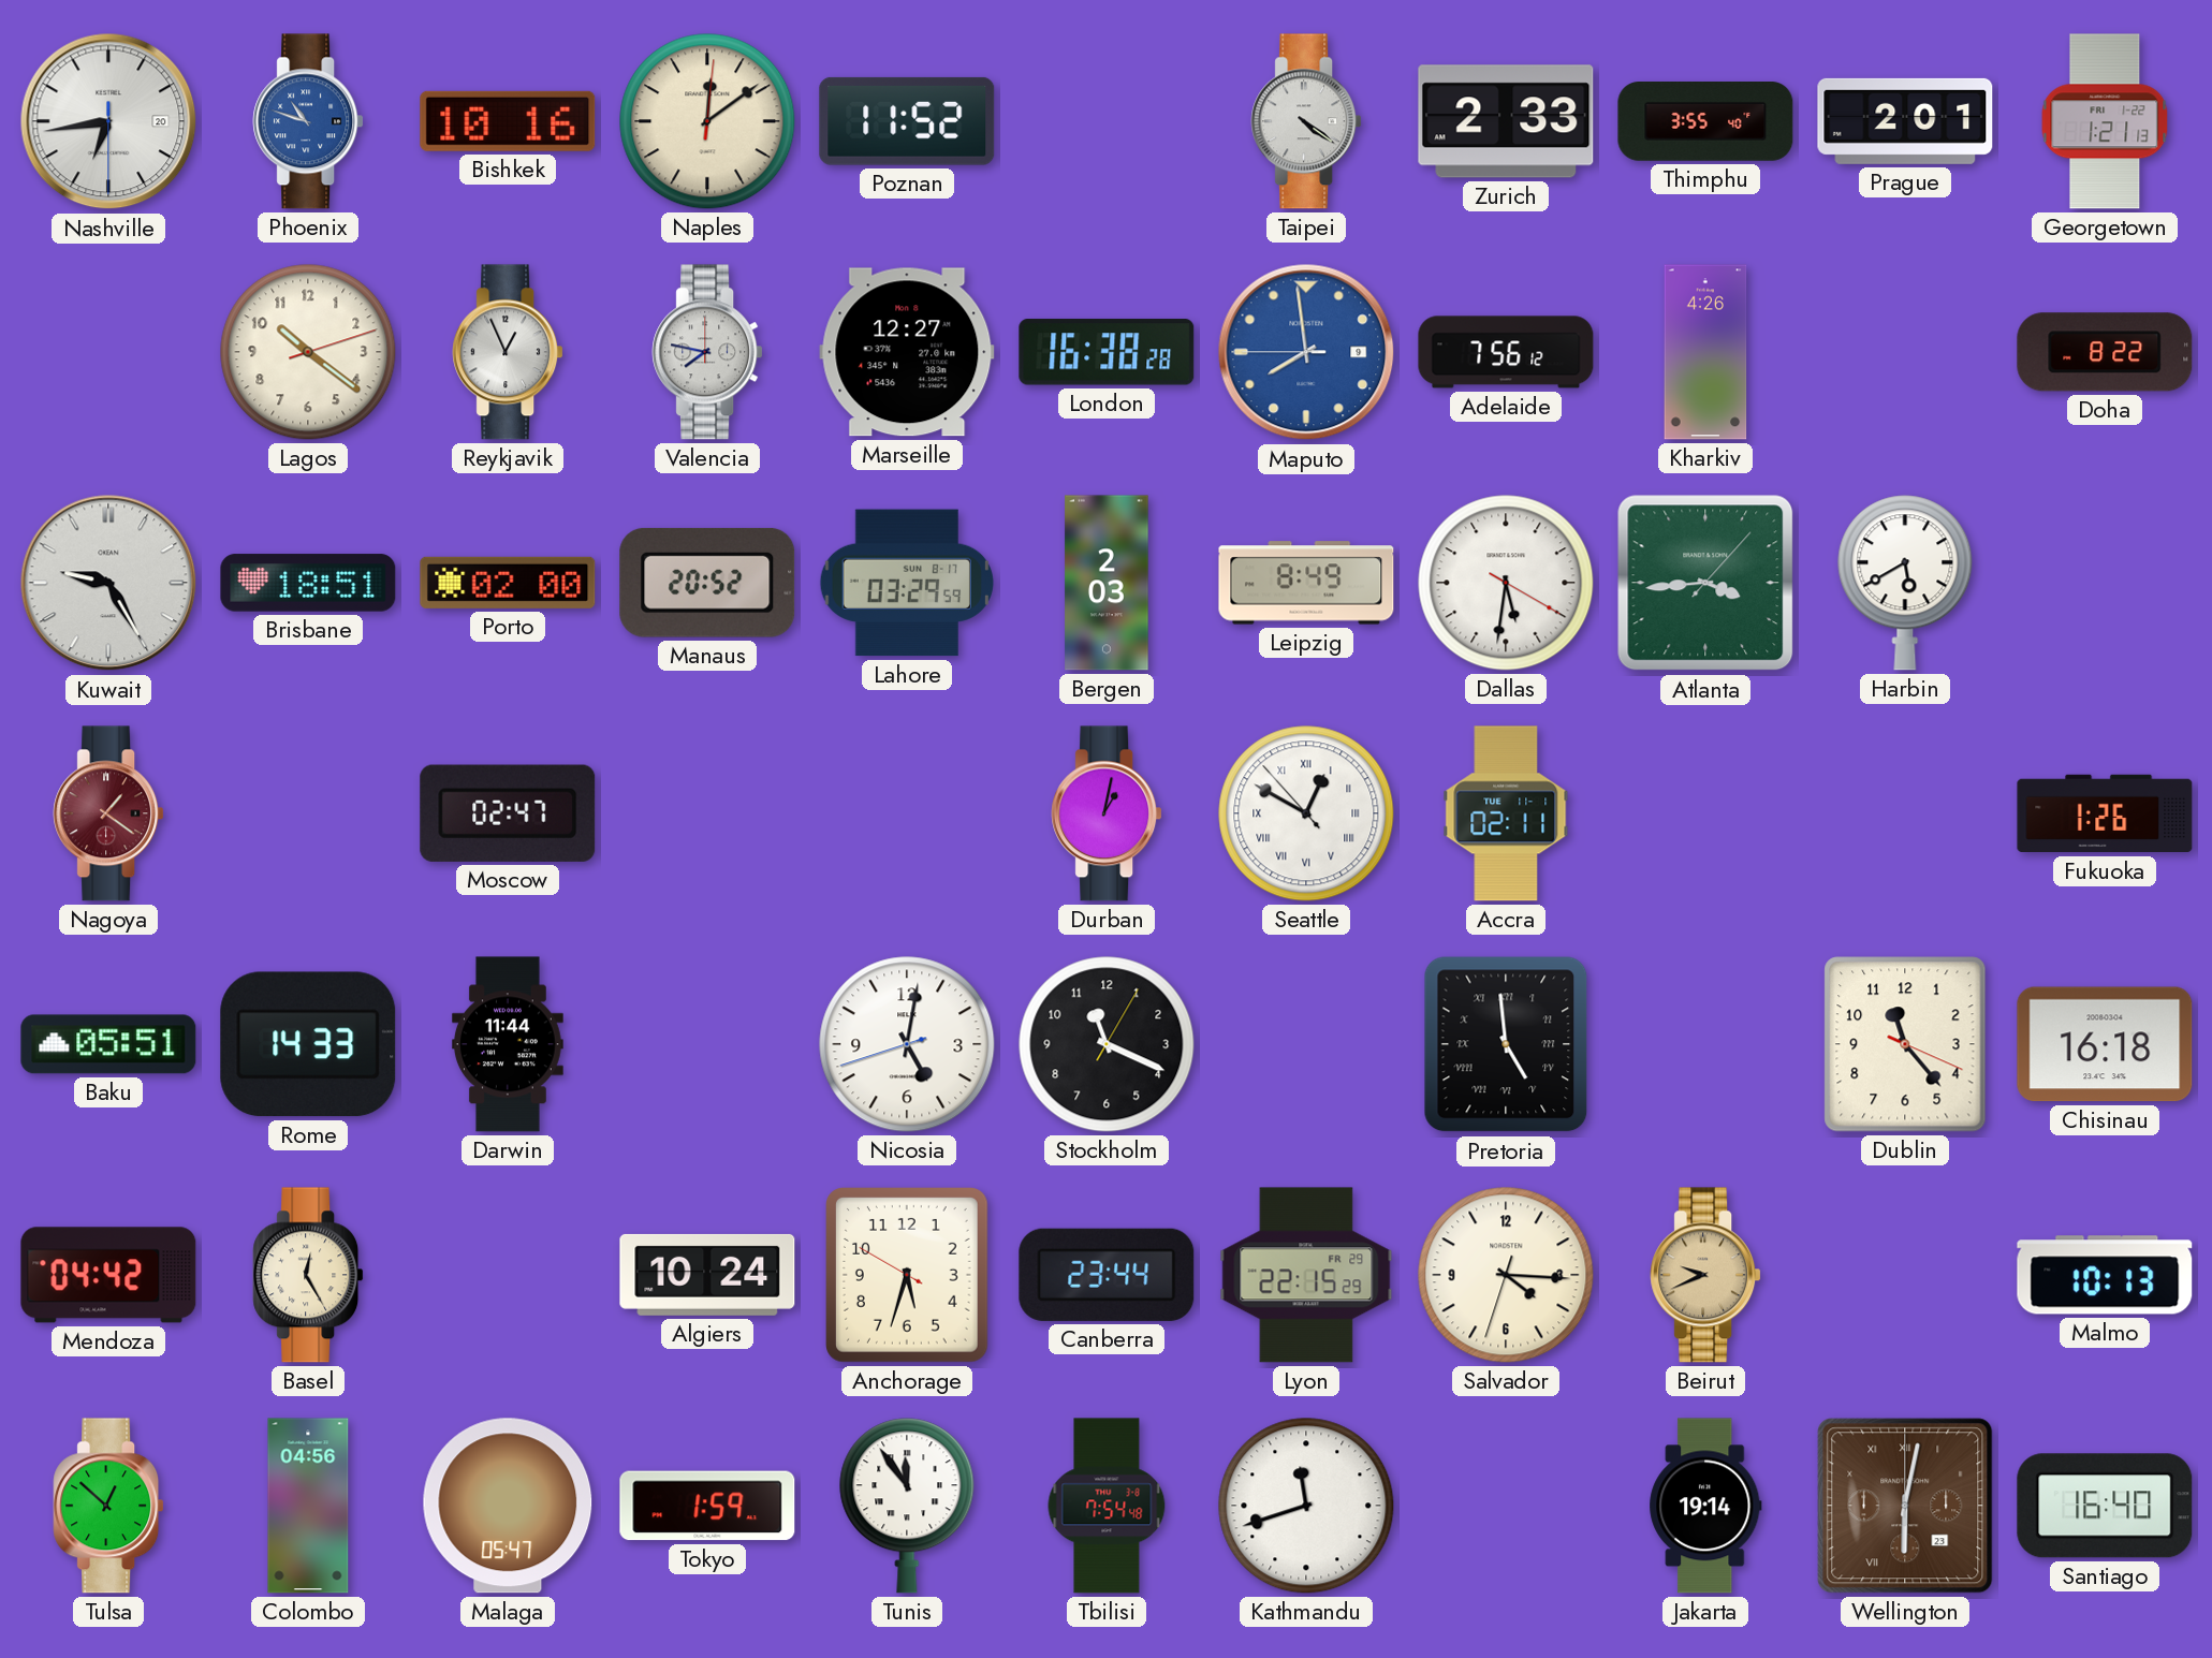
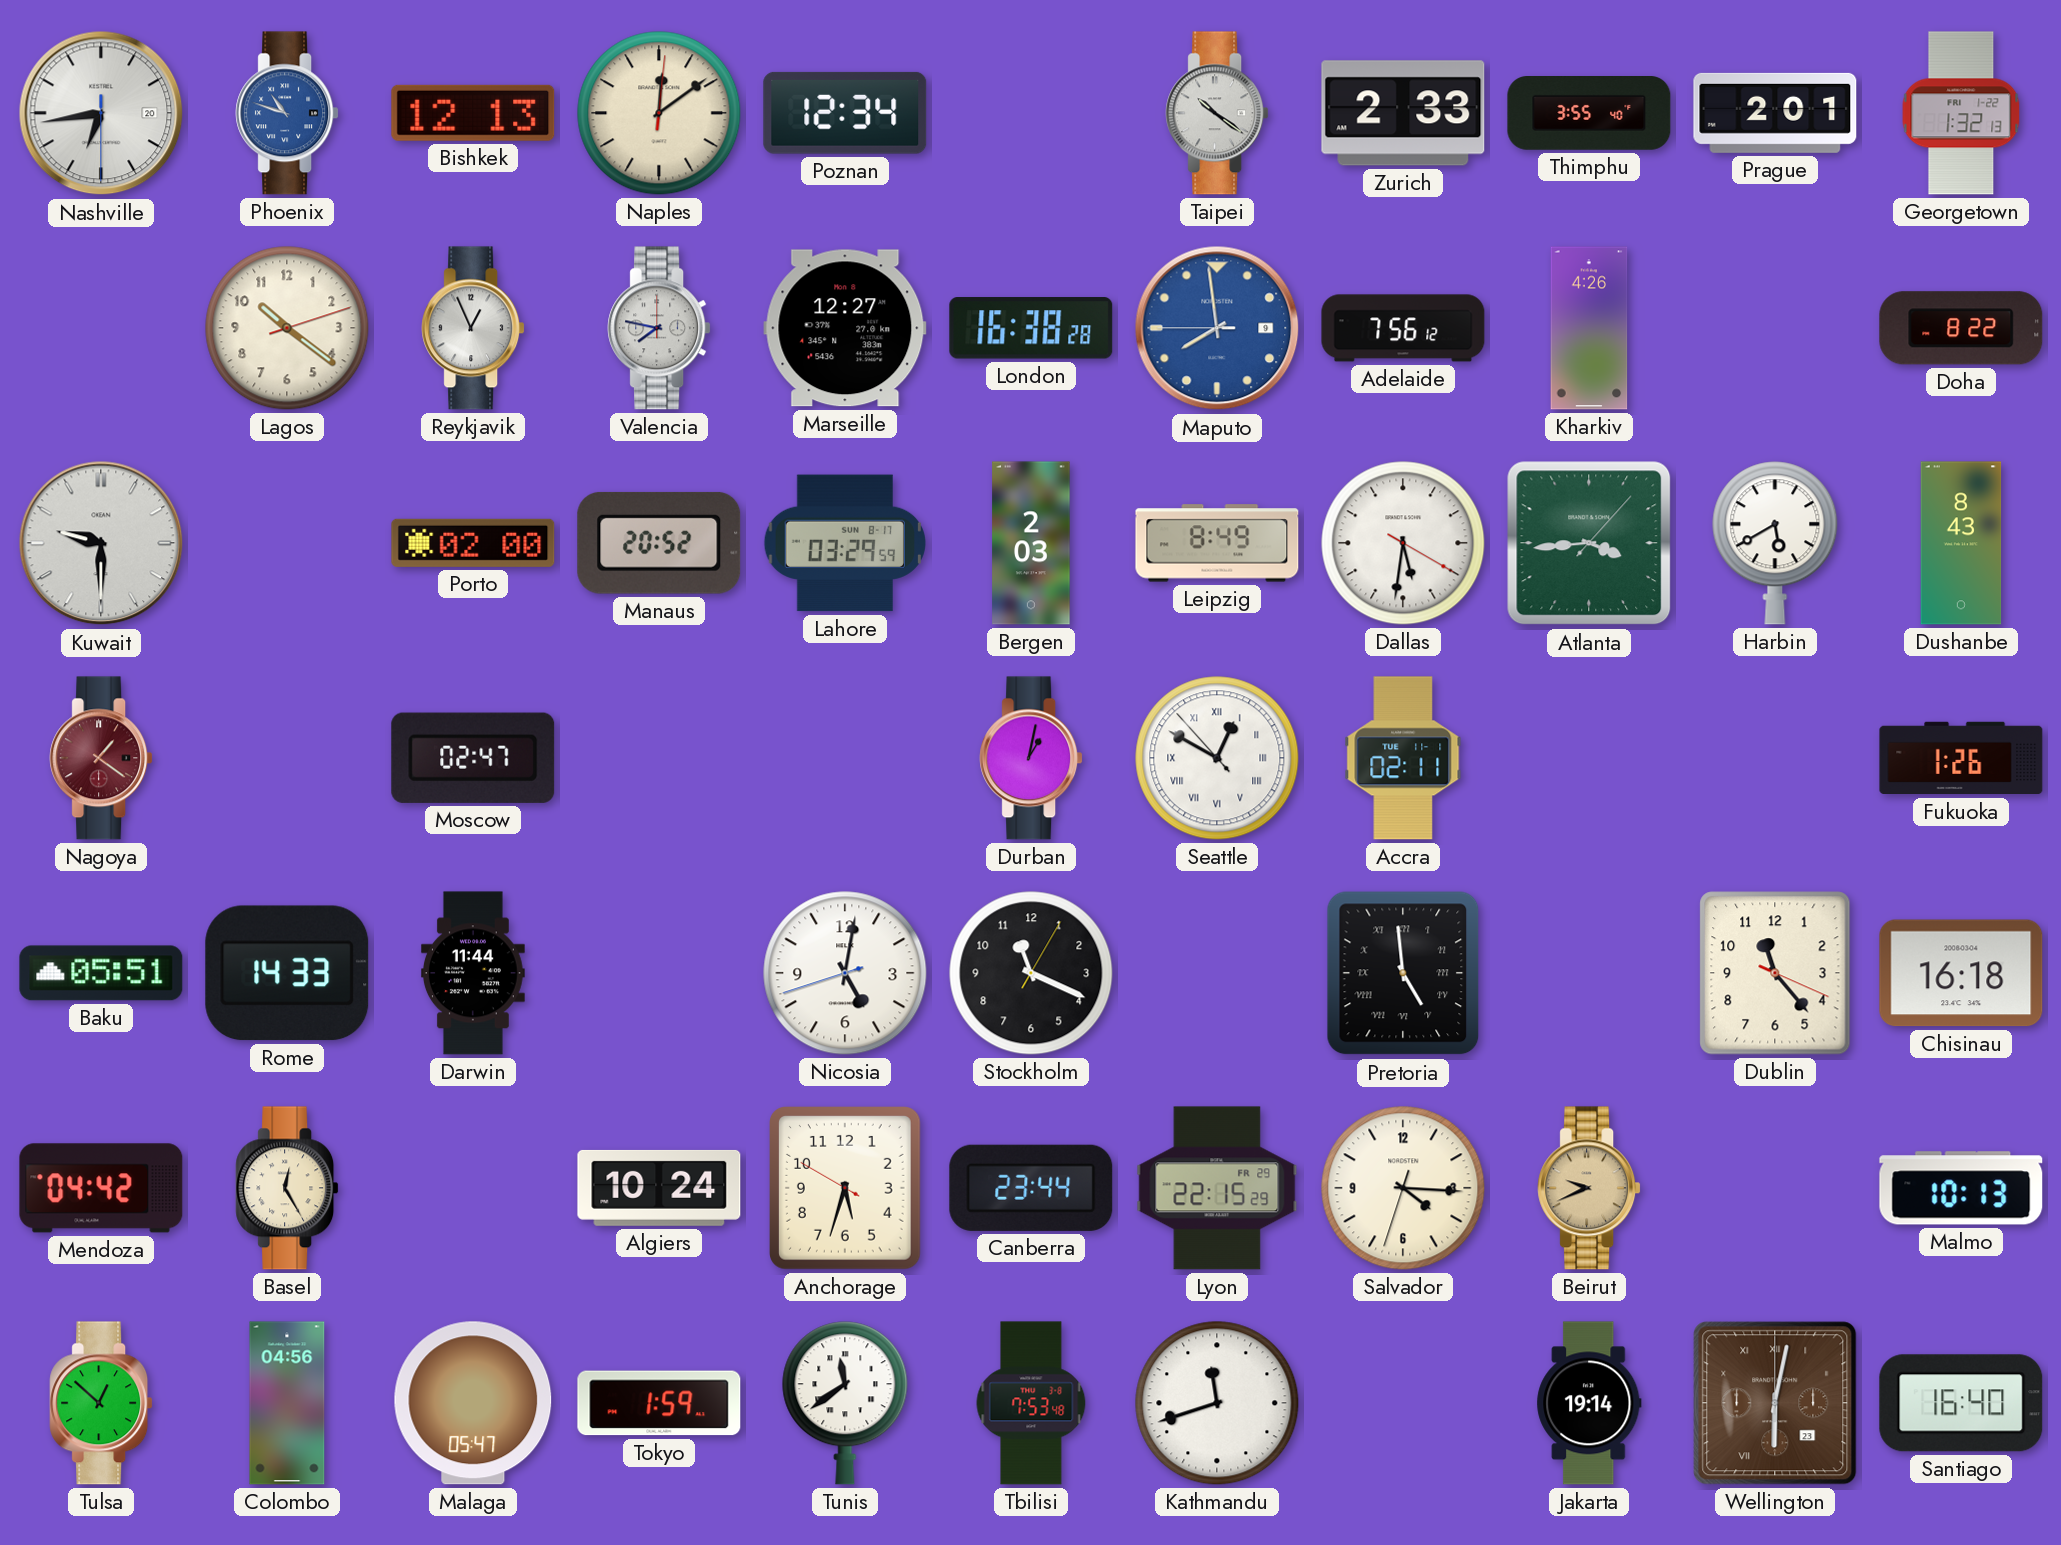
Bishkek: 10:16 -> 12:13 (473, 113)
Poznan: 11:52 -> 12:34 (845, 113)
Taipei: 4:21 -> 10:21 (1217, 113)
Georgetown: 1:21 -> 1:32 (1961, 113)
Kuwait: 9:25 -> 9:30 (101, 543)
Brisbane: 18:51 -> none (308, 583)
Dushanbe: none -> 8:43 (1961, 543)
Tunis: 11:54 -> 11:39 (845, 1403)
Tbilisi: 7:54 -> 7:53 (1031, 1403)
